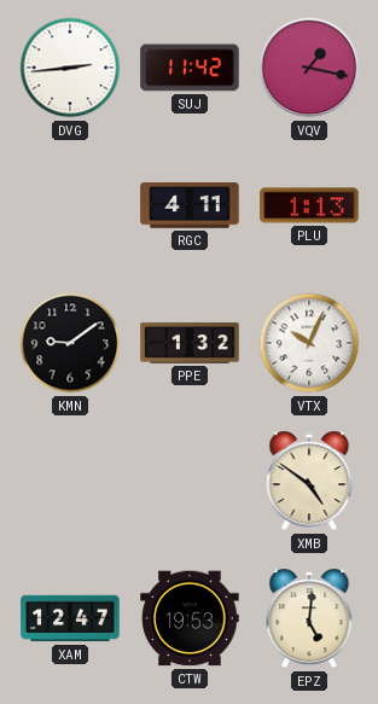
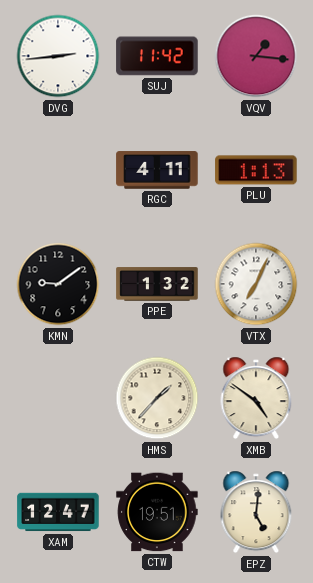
VQV: 1:17 -> 1:16 (256, 56)
VTX: 10:04 -> 7:04 (256, 284)
HMS: none -> 1:37 (157, 398)
CTW: 19:53 -> 19:51 (157, 512)
